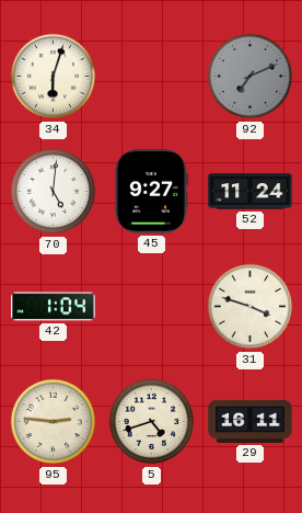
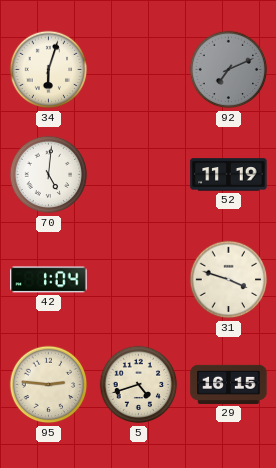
45: 9:27 -> none (151, 192)
52: 11:24 -> 11:19 (229, 175)
29: 16:11 -> 16:15 (229, 384)
